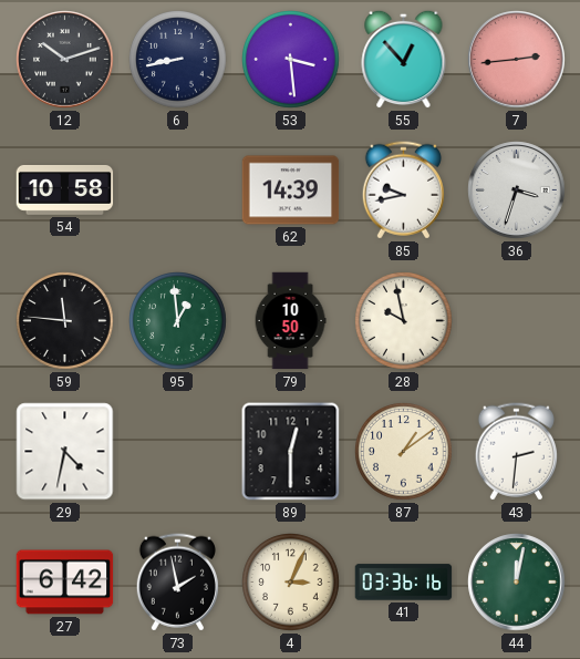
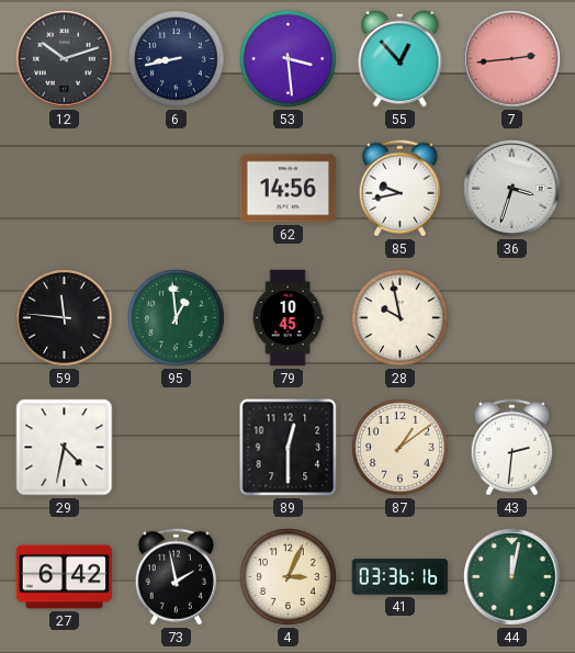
54: 10:58 -> none (65, 189)
62: 14:39 -> 14:56 (289, 189)
79: 10:50 -> 10:45 (287, 318)
